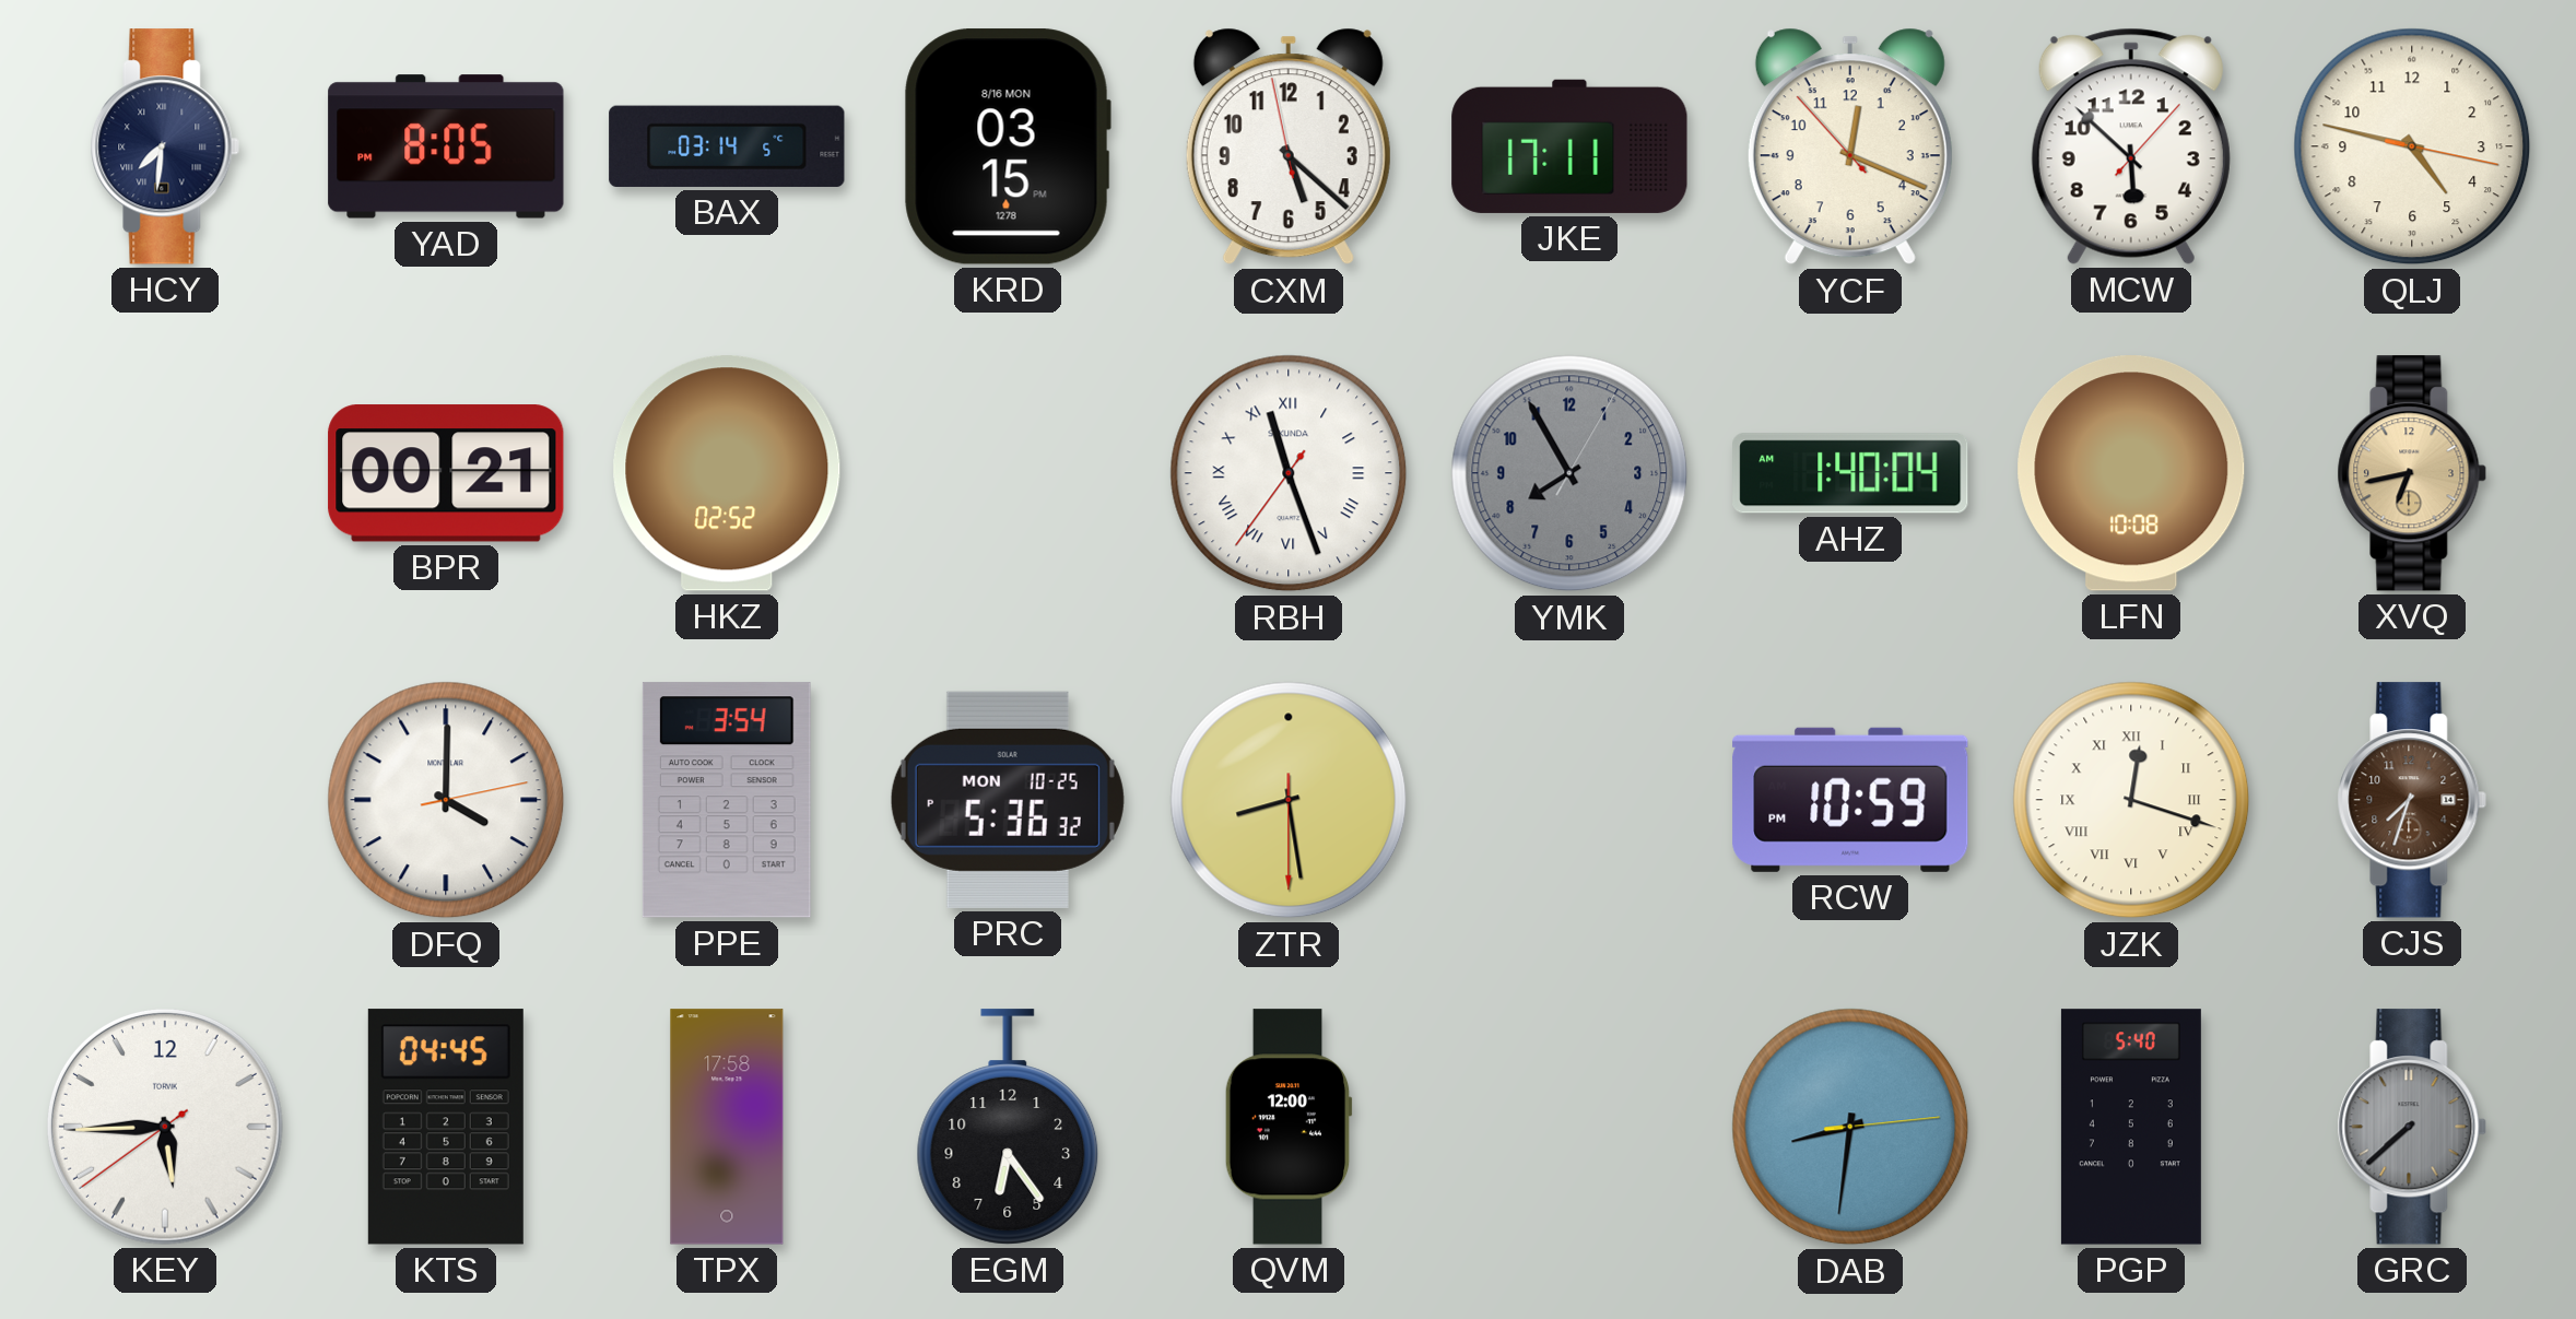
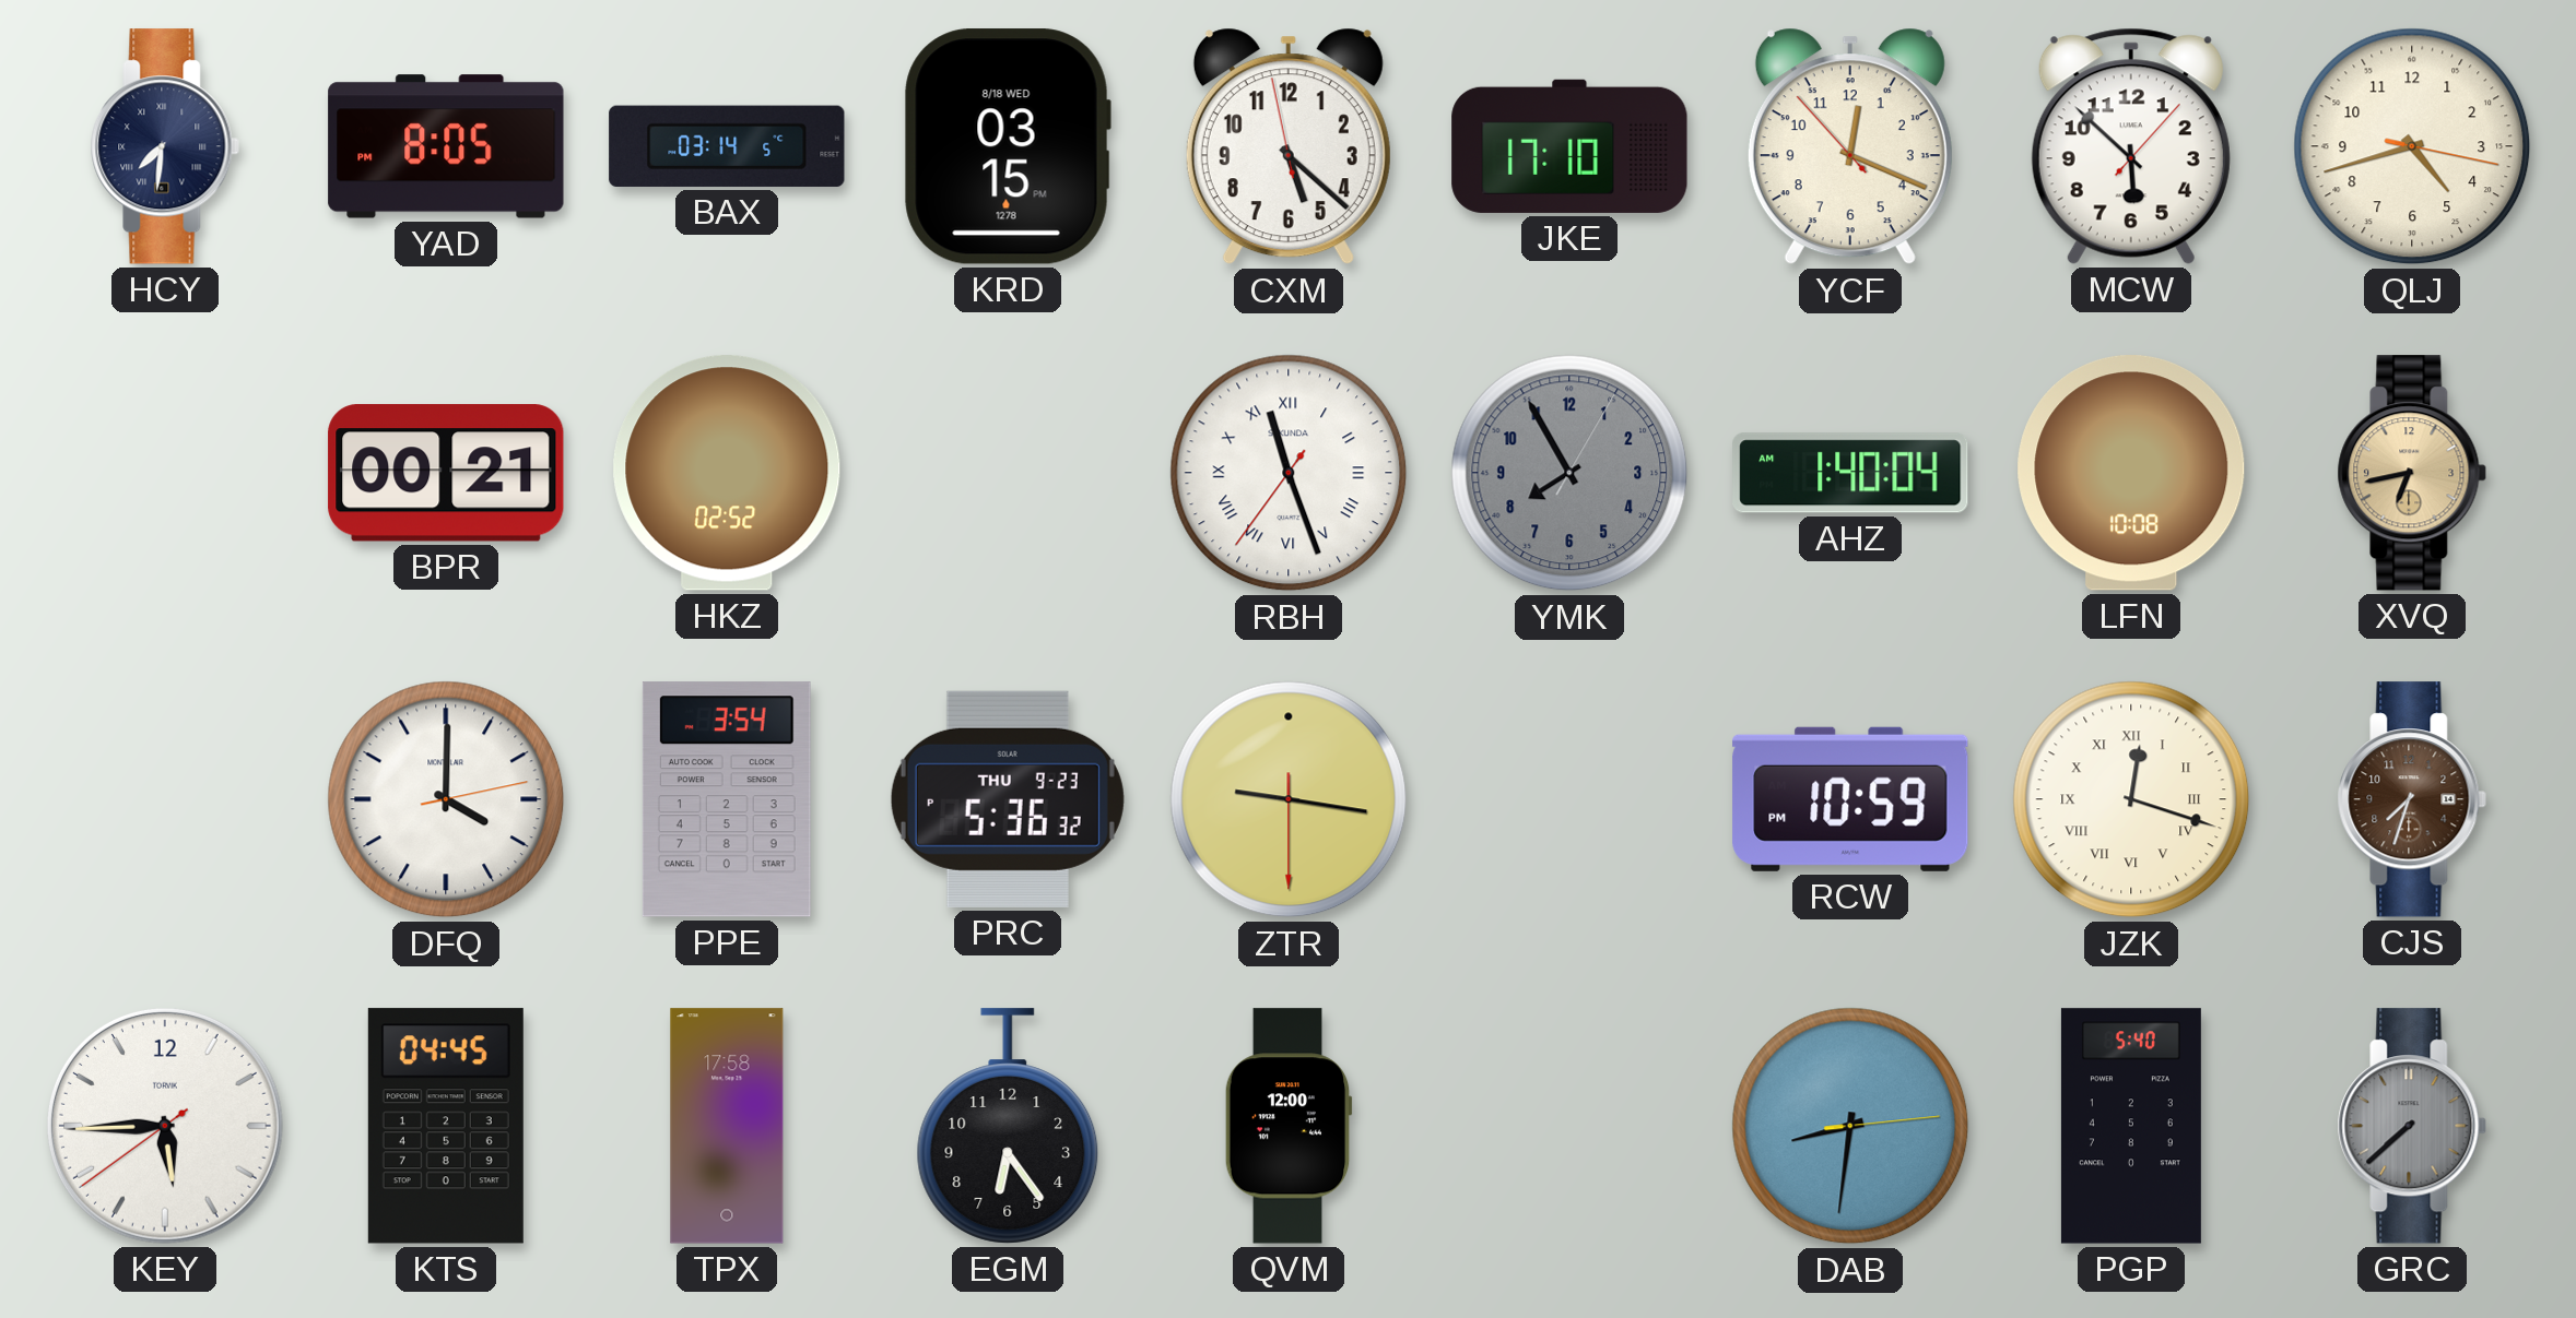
KRD date: 8/16 MON -> 8/18 WED (1008, 146)
JKE: 17:11 -> 17:10 (1569, 146)
QLJ: 4:47 -> 4:42 (2412, 146)
PRC date: MON 10-25 -> THU 9-23 (1008, 799)
ZTR: 8:28 -> 9:16 (1289, 799)
